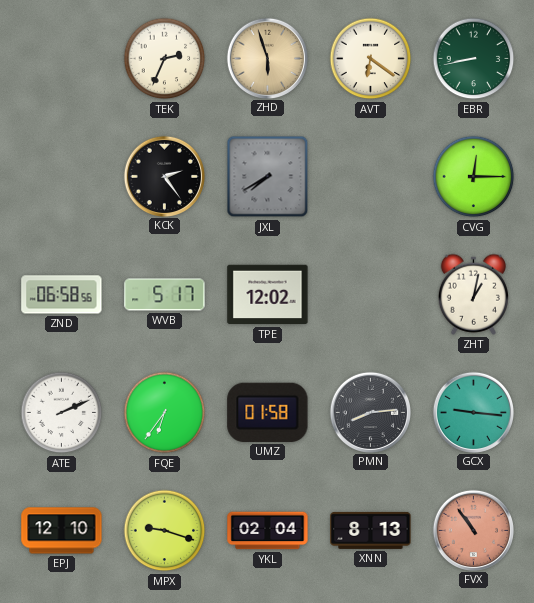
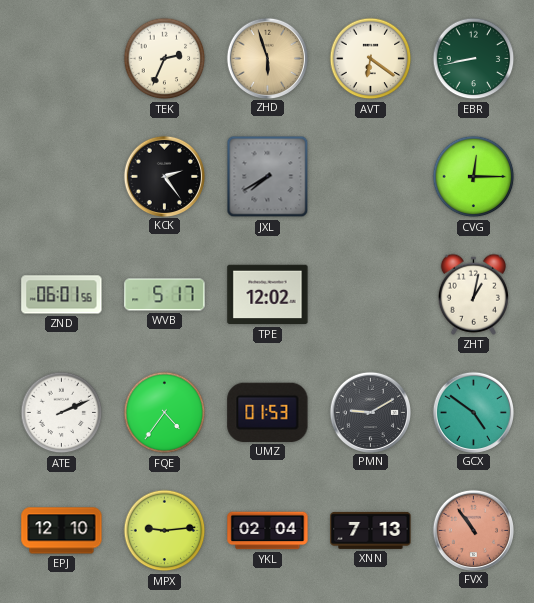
ZND: 06:58 -> 06:01 (62, 295)
FQE: 6:36 -> 4:36 (165, 413)
UMZ: 01:58 -> 01:53 (268, 412)
PMN: 8:14 -> 9:10 (370, 412)
GCX: 9:16 -> 4:51 (473, 412)
MPX: 9:18 -> 9:14 (165, 531)
XNN: 8:13 -> 7:13 (371, 530)
